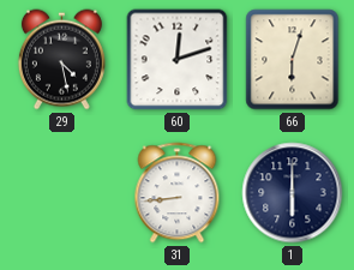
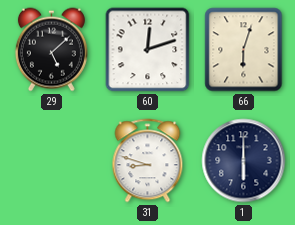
29: 4:28 -> 5:08 (51, 50)
31: 8:44 -> 8:48 (148, 161)
